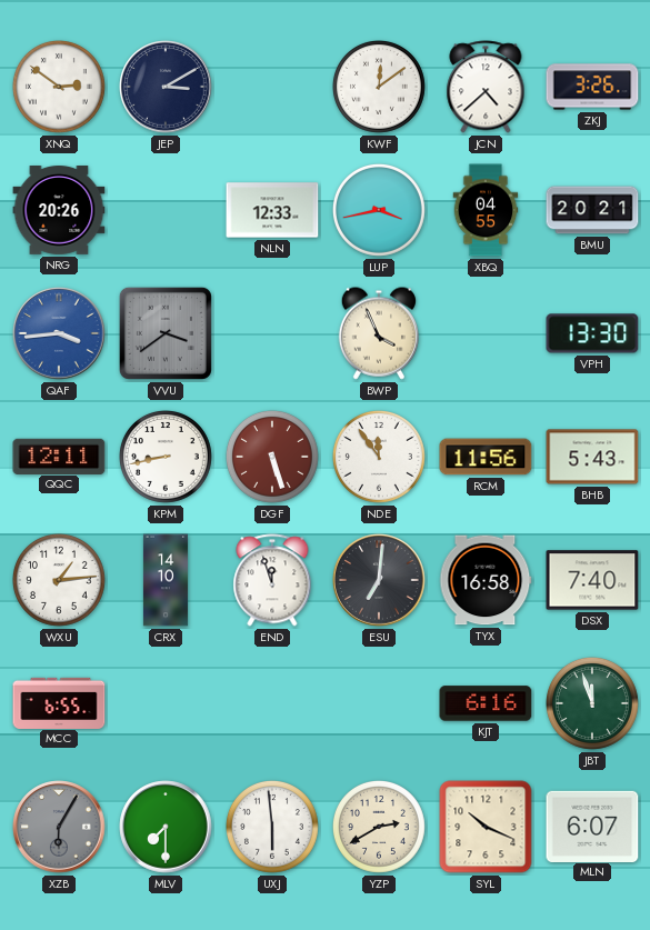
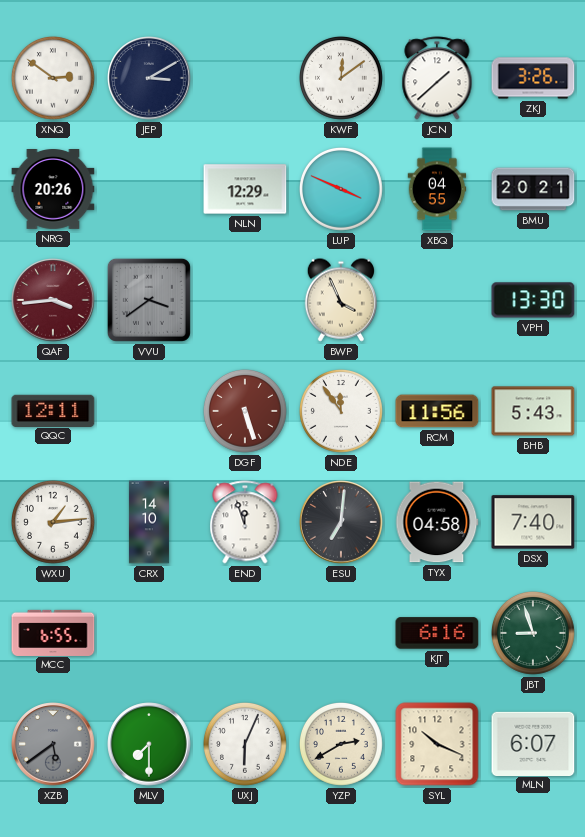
JCN: 4:38 -> 1:38 (437, 78)
NLN: 12:33 -> 12:29 (245, 189)
LUP: 3:43 -> 3:49 (342, 190)
QAF dial: blue -> burgundy (53, 300)
KPM: 8:43 -> none (167, 458)
TYX: 16:58 -> 04:58 (437, 522)
JBT: 11:57 -> 8:57 (534, 634)
XZB: 6:05 -> 5:39 (53, 744)
UXJ: 5:59 -> 6:04 (246, 745)
